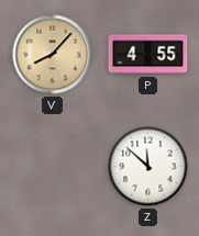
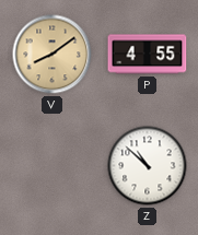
V: 8:07 -> 8:09 (53, 55)
Z: 11:52 -> 10:52 (148, 166)
